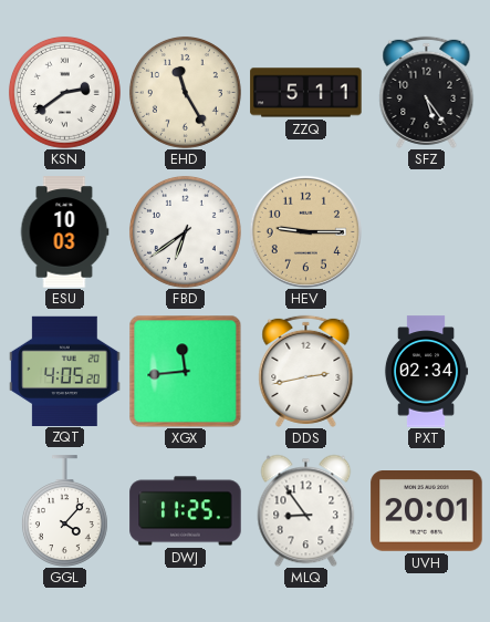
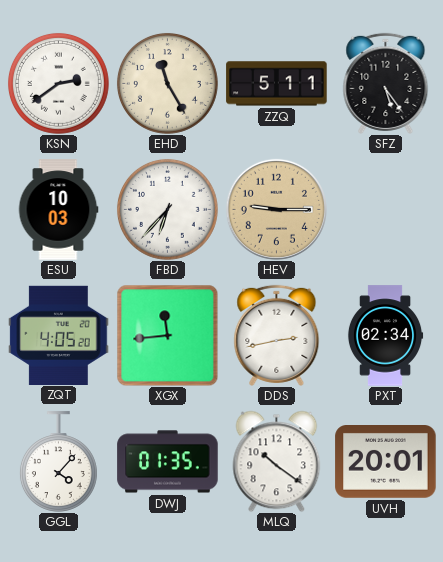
FBD: 6:39 -> 6:37 (167, 209)
DWJ: 11:25 -> 01:35 (168, 462)
MLQ: 8:54 -> 10:21 (277, 461)
